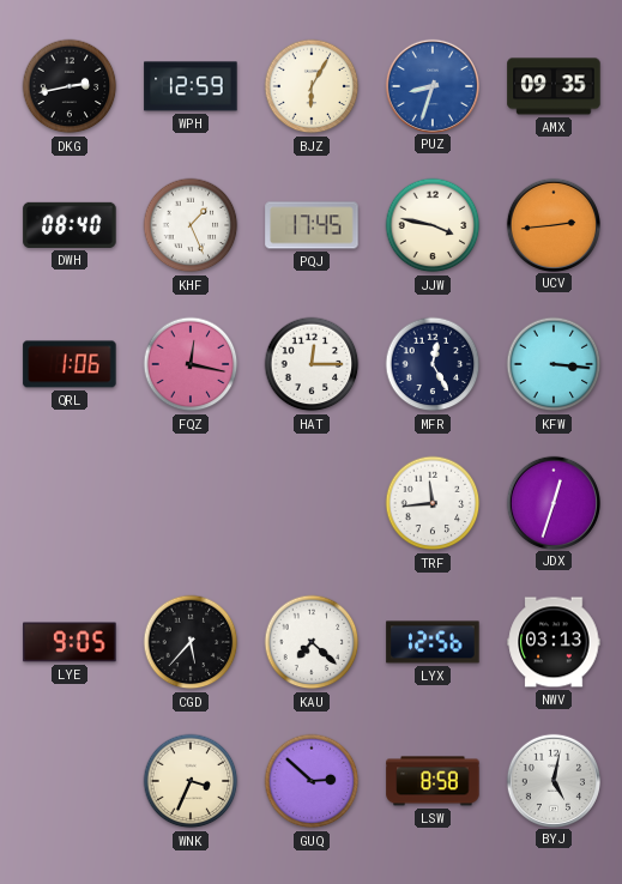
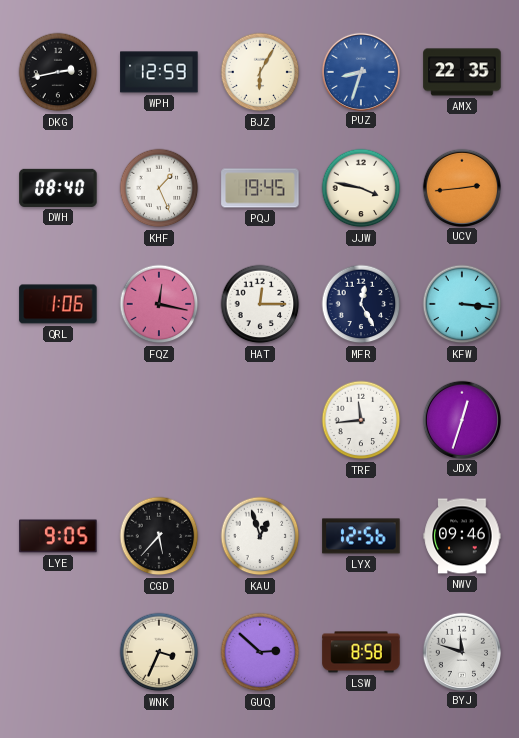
AMX: 09:35 -> 22:35 (462, 72)
PQJ: 17:45 -> 19:45 (260, 188)
KAU: 7:22 -> 12:57 (260, 536)
NWV: 03:13 -> 09:46 (462, 536)
BYJ: 5:02 -> 11:48 (462, 651)
